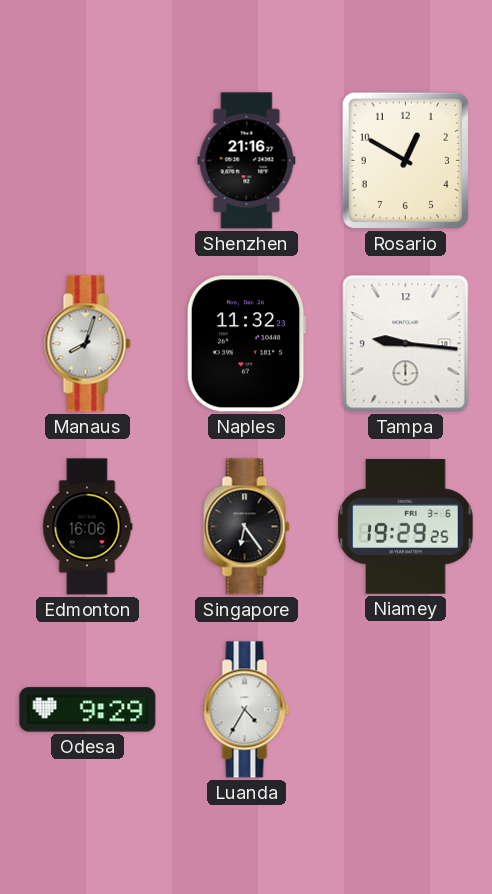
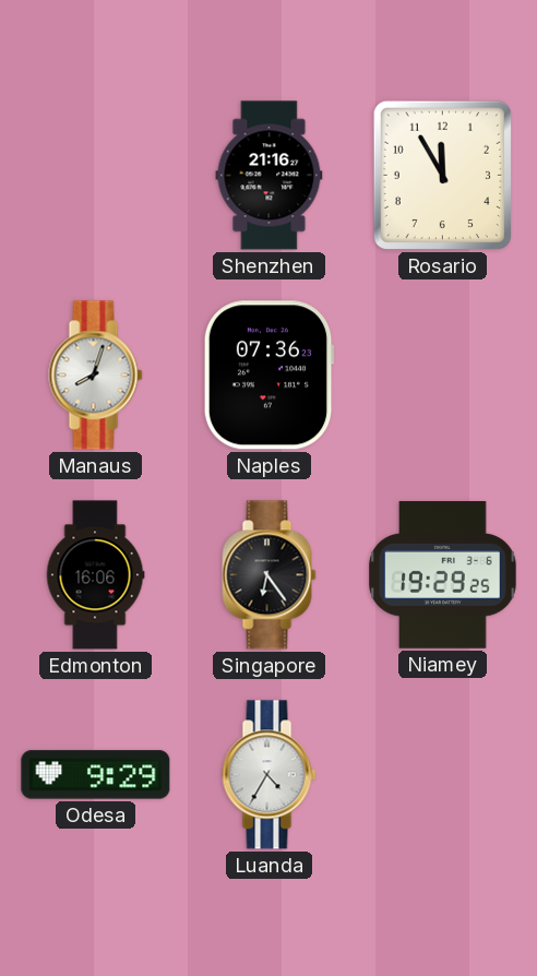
Rosario: 12:50 -> 11:55 (442, 175)
Naples: 11:32 -> 07:36 (268, 376)
Tampa: 9:16 -> none (406, 344)
